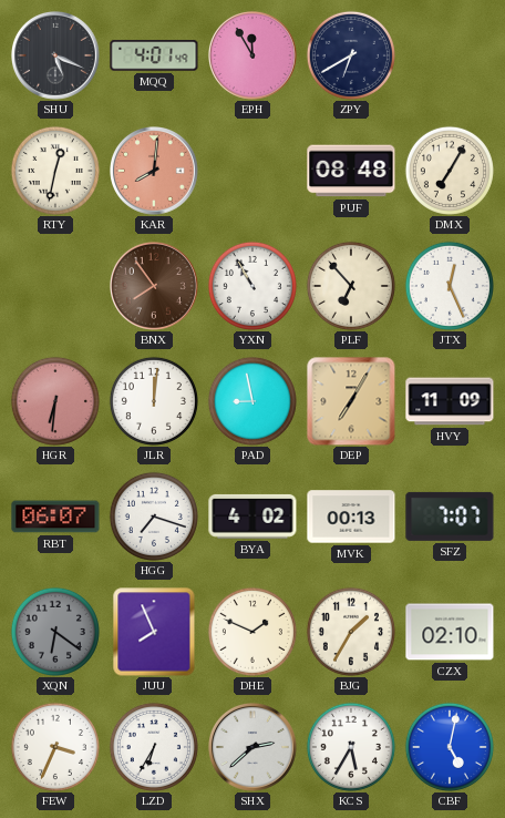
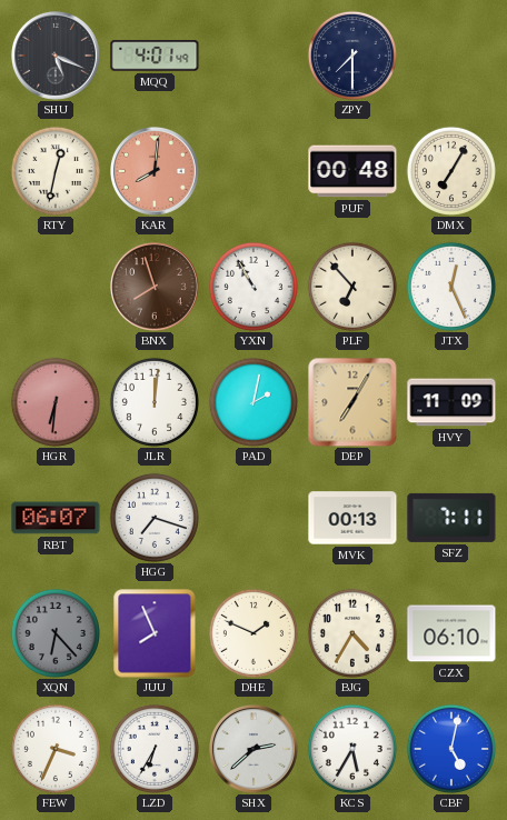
EPH: 11:55 -> none (254, 57)
ZPY: 6:40 -> 7:30 (352, 56)
PUF: 08:48 -> 00:48 (352, 171)
BNX: 7:54 -> 7:57 (156, 288)
PAD: 8:58 -> 2:02 (254, 402)
BYA: 4:02 -> none (252, 517)
SFZ: 7:07 -> 7:11 (451, 518)
XQN: 6:21 -> 6:23 (56, 633)
BJG: 1:35 -> 4:35 (352, 633)
CZX: 02:10 -> 06:10 (451, 633)
